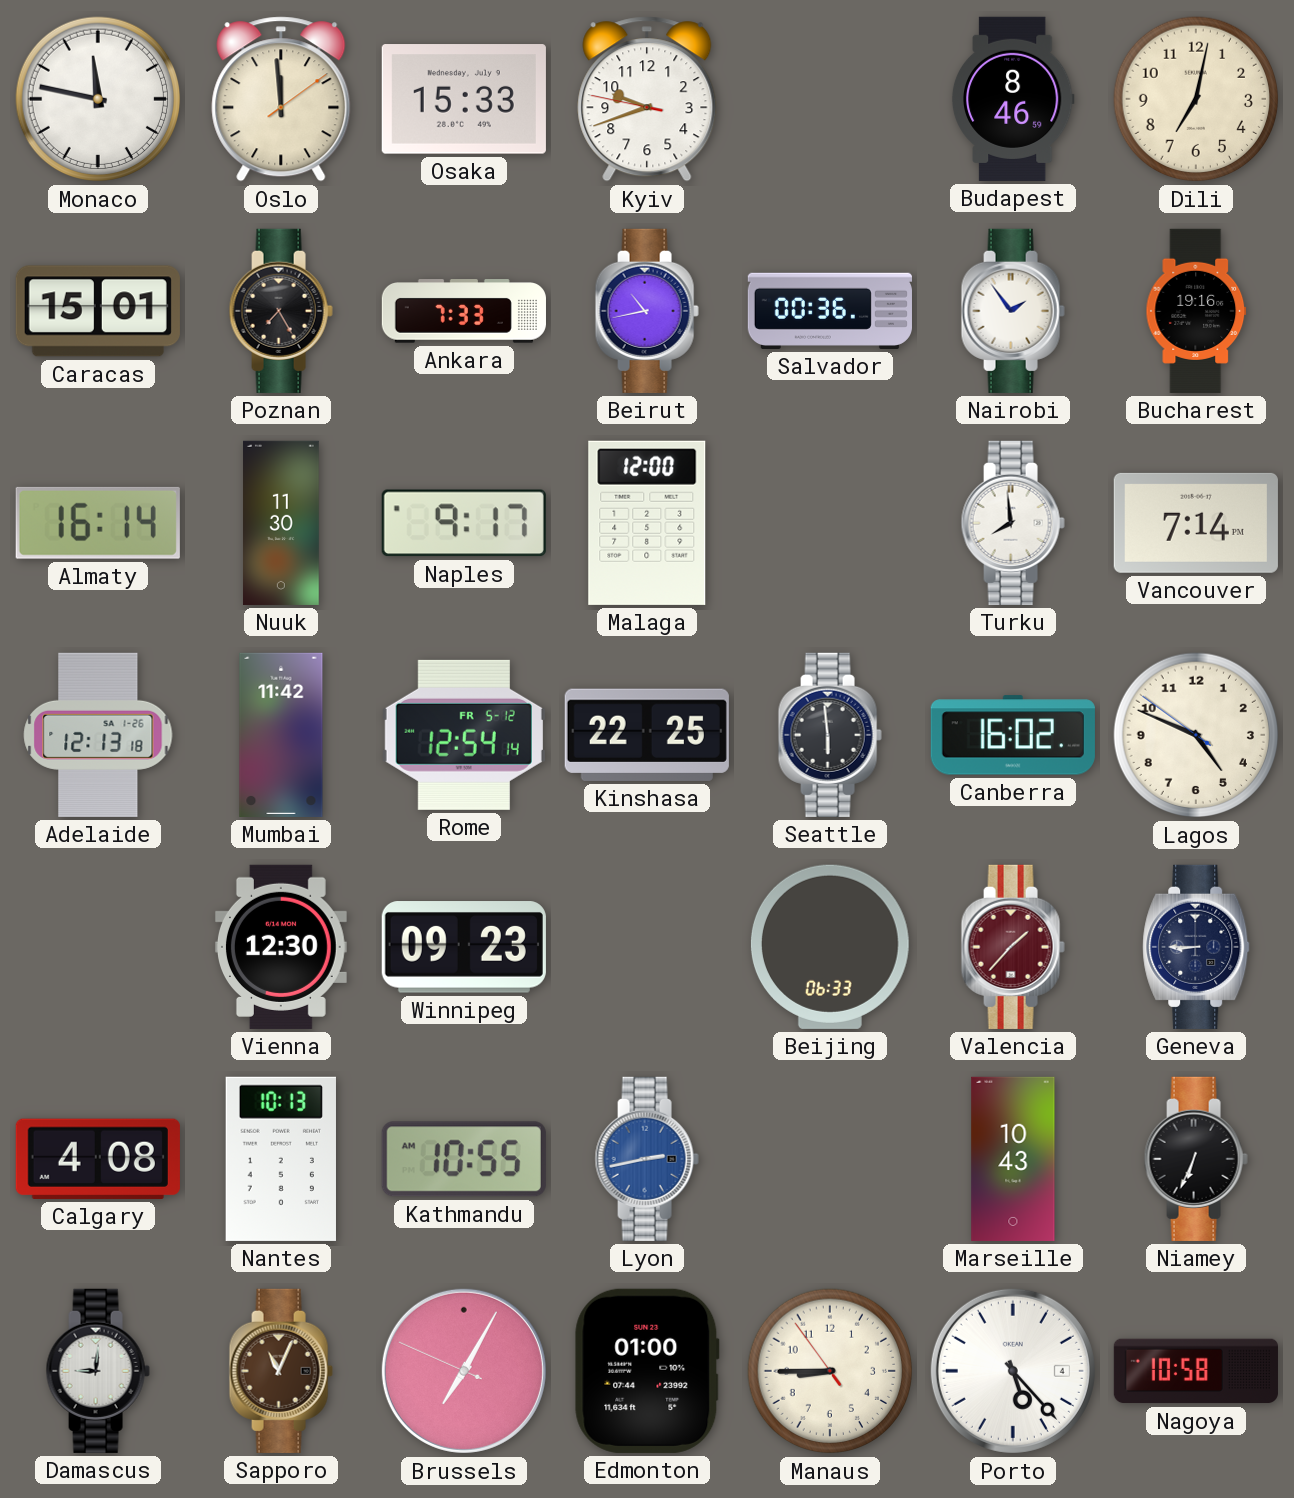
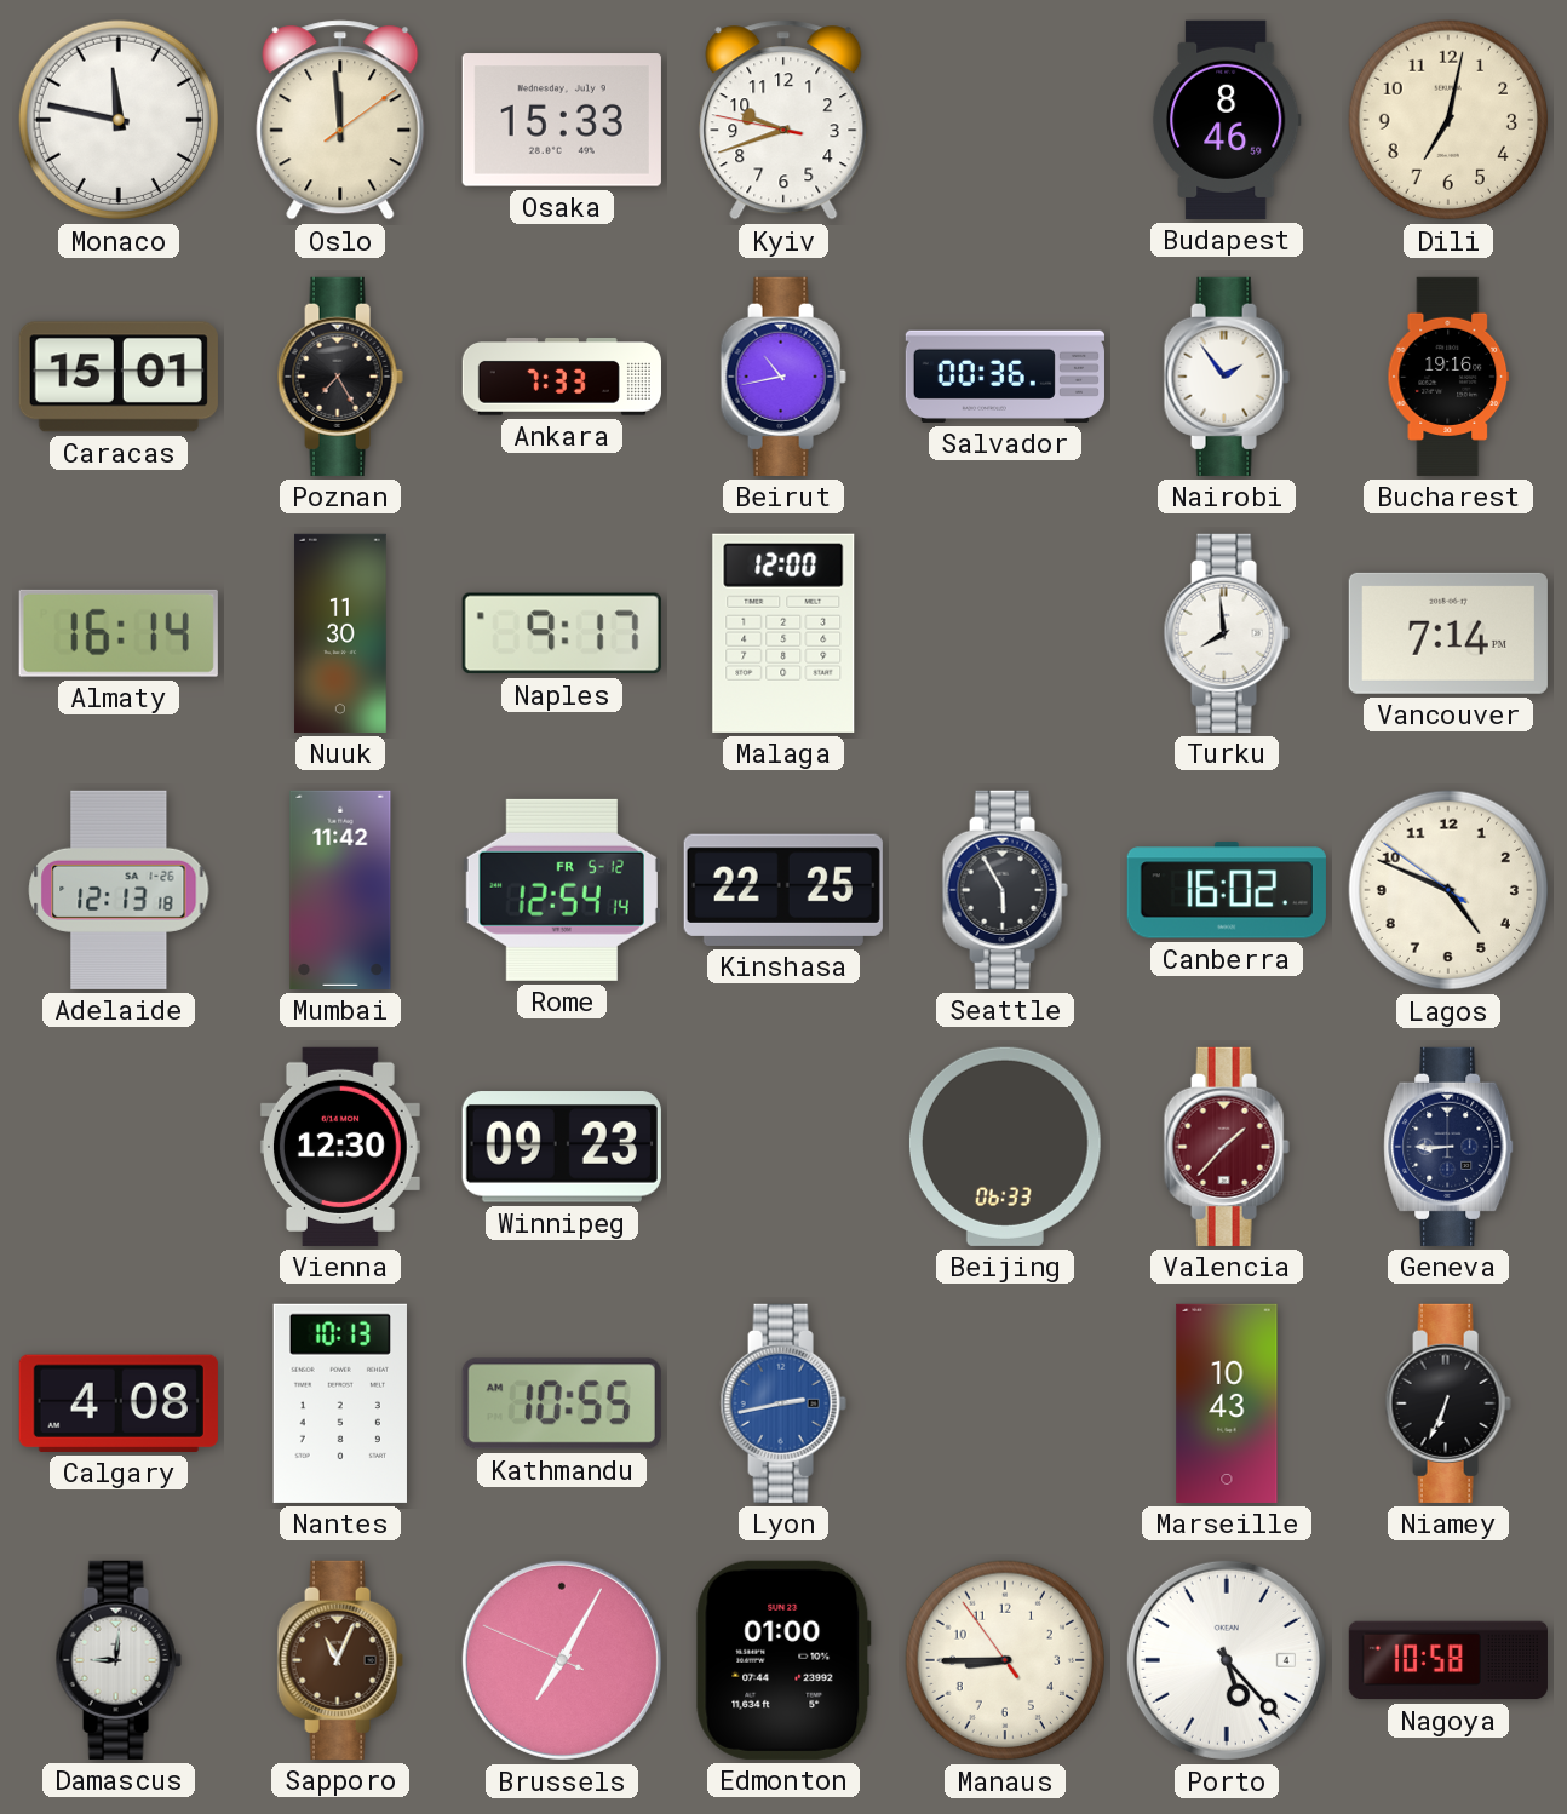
Seattle: 5:59 -> 5:55 (1005, 890)
